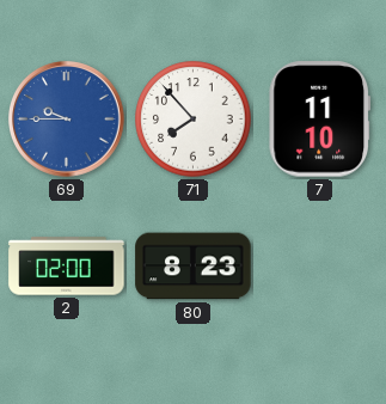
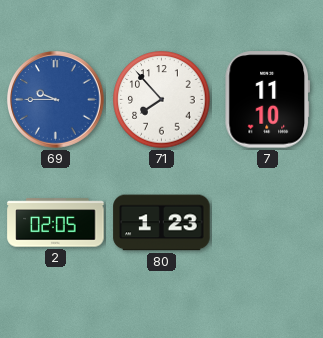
2: 02:00 -> 02:05 (56, 223)
80: 8:23 -> 1:23 (162, 223)
